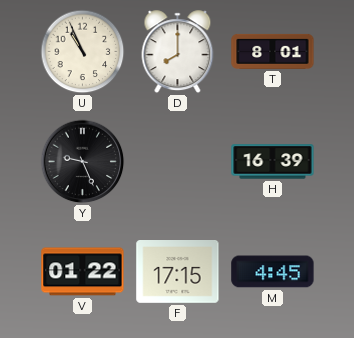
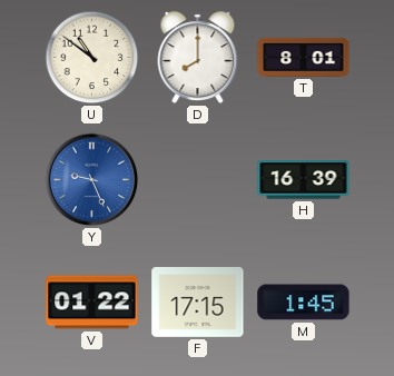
U: 10:56 -> 10:51 (92, 58)
Y dial: black -> blue (92, 180)
M: 4:45 -> 1:45 (304, 303)
